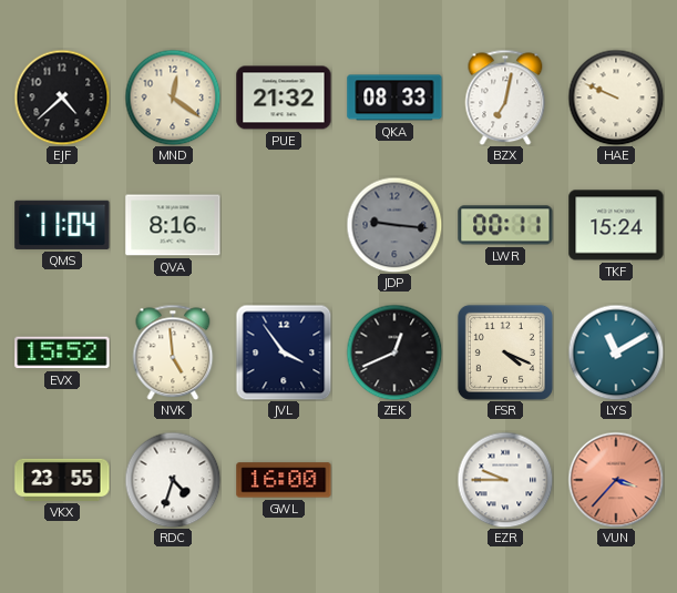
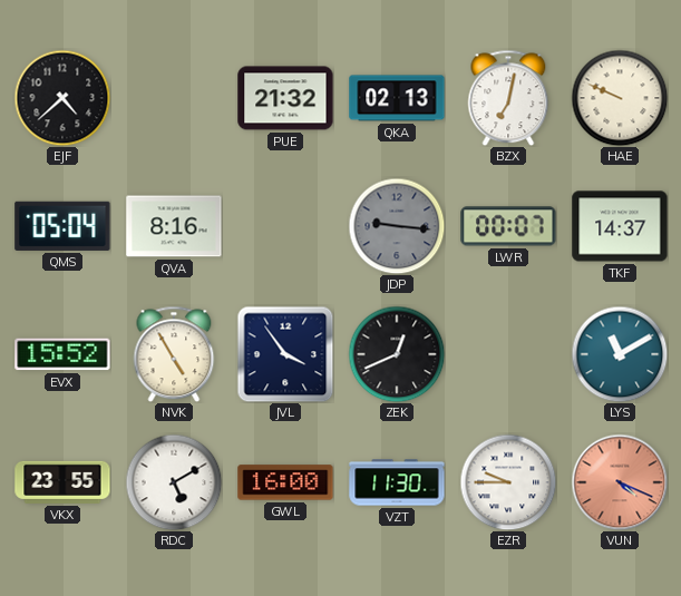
MND: 12:21 -> none (173, 98)
QKA: 08:33 -> 02:13 (397, 98)
QMS: 11:04 -> 05:04 (62, 226)
LWR: 00:11 -> 00:07 (508, 226)
TKF: 15:24 -> 14:37 (620, 226)
NVK: 4:59 -> 4:55 (174, 354)
FSR: 4:19 -> none (505, 352)
RDC: 4:33 -> 5:10 (174, 482)
VZT: none -> 11:30 (397, 482)
VUN: 3:37 -> 4:19 (620, 482)
